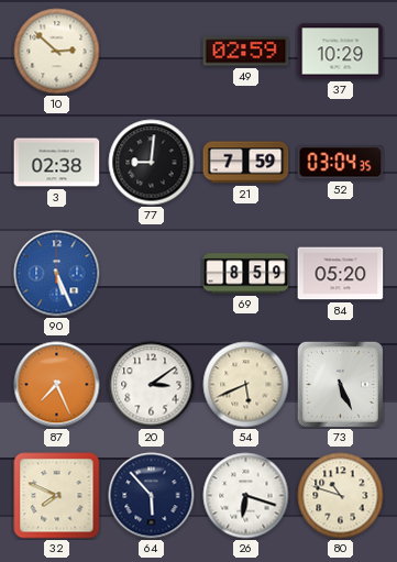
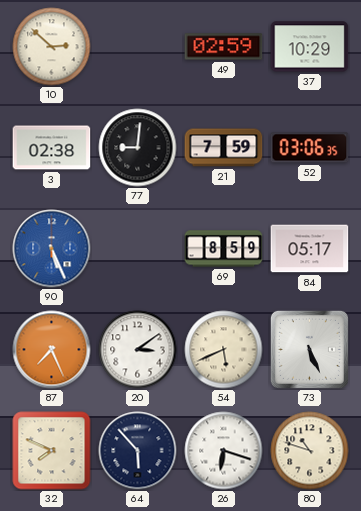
52: 03:04 -> 03:06 (310, 148)
84: 05:20 -> 05:17 (310, 249)
